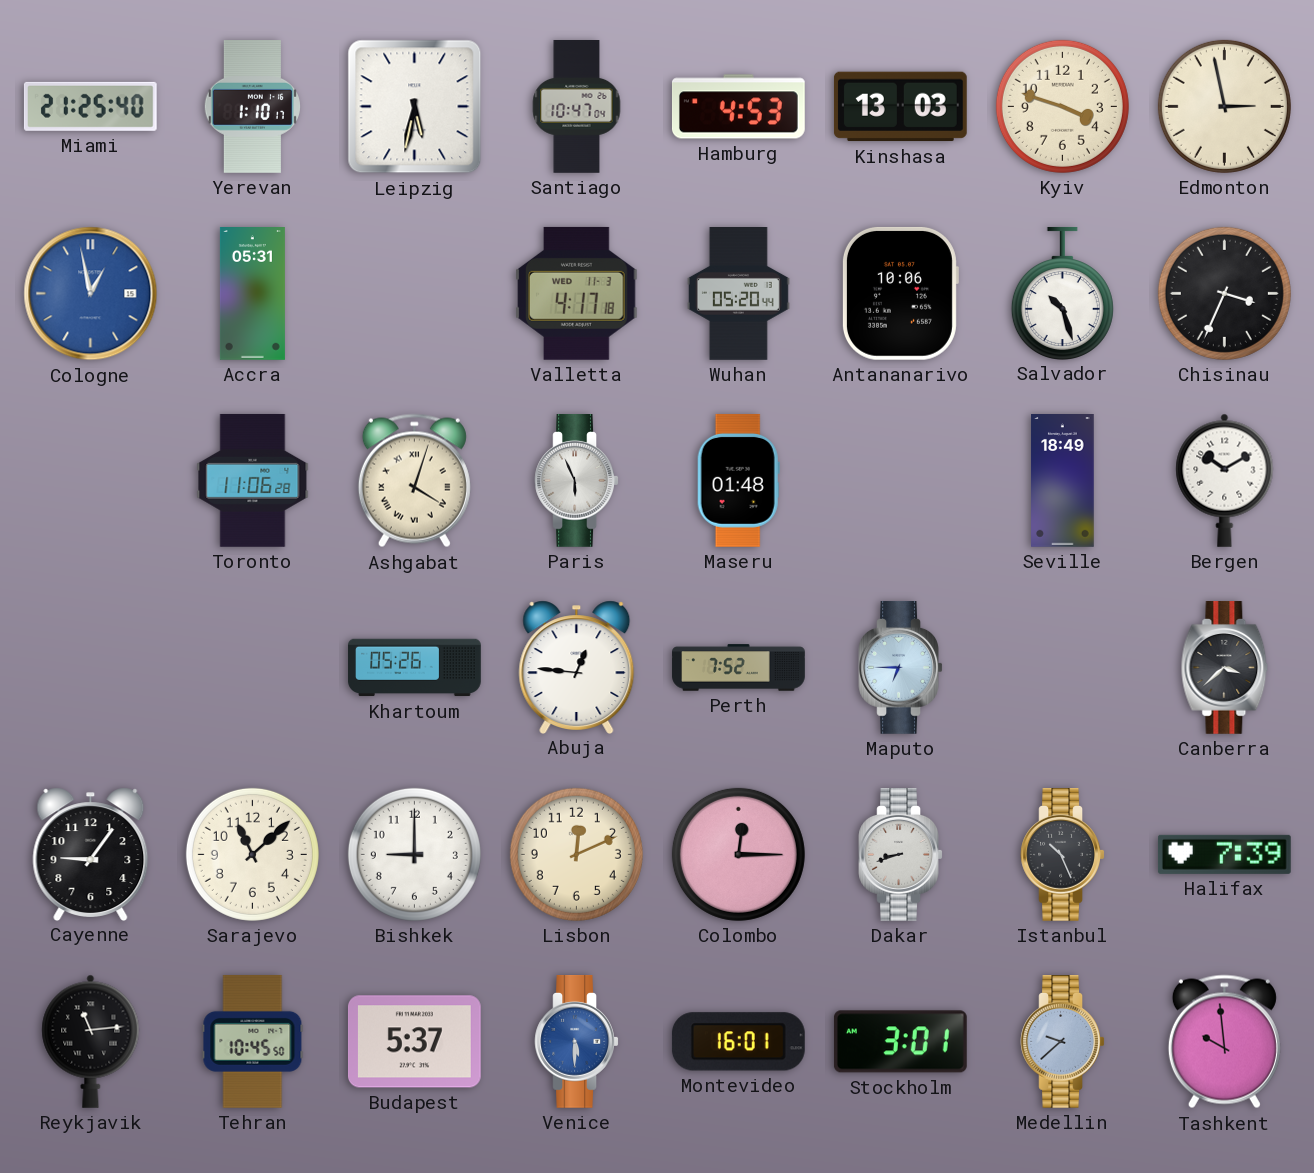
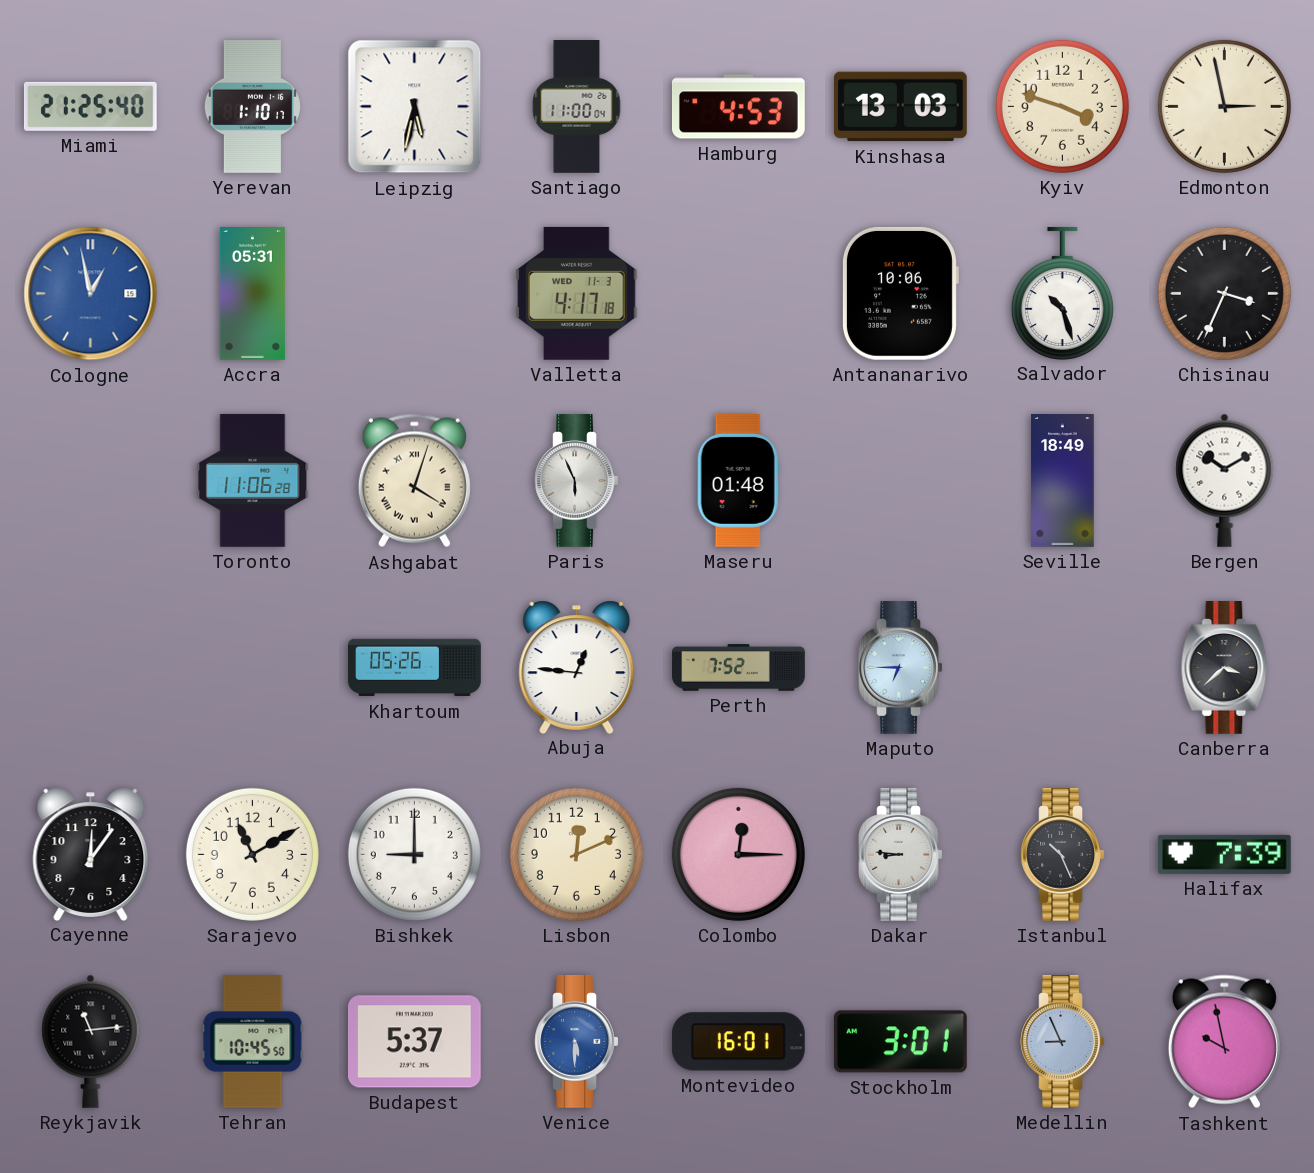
Santiago: 10:47 -> 11:00 (577, 107)
Wuhan: 05:20 -> none (738, 294)
Cayenne: 9:06 -> 12:06 (91, 854)
Sarajevo: 11:08 -> 11:10 (252, 854)
Dakar: 8:42 -> 8:46 (901, 855)
Medellin: 9:38 -> 8:56 (1063, 1042)
Tashkent: 9:59 -> 9:58 (1224, 1042)
